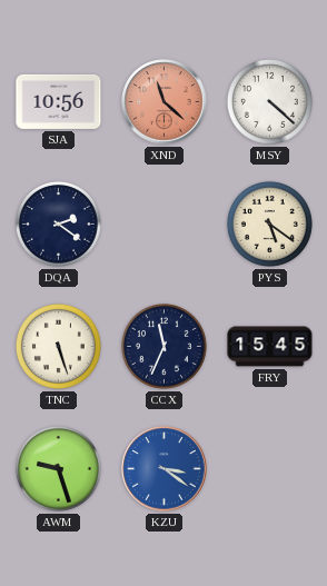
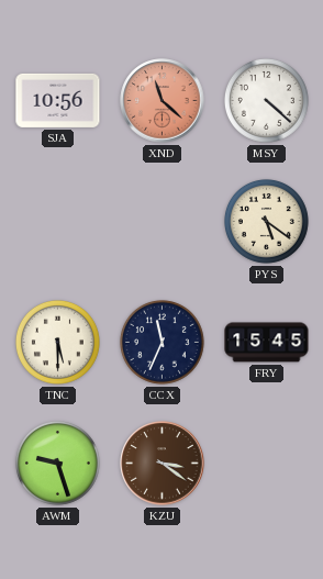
DQA: 2:21 -> none (58, 224)
TNC: 5:27 -> 5:30 (57, 342)
KZU dial: blue -> brown (163, 464)
